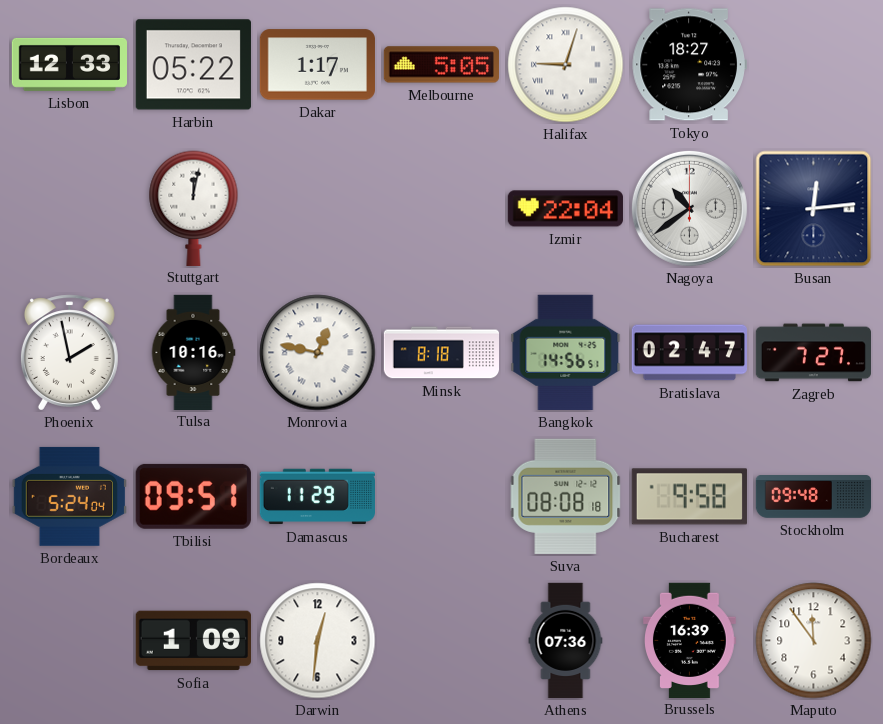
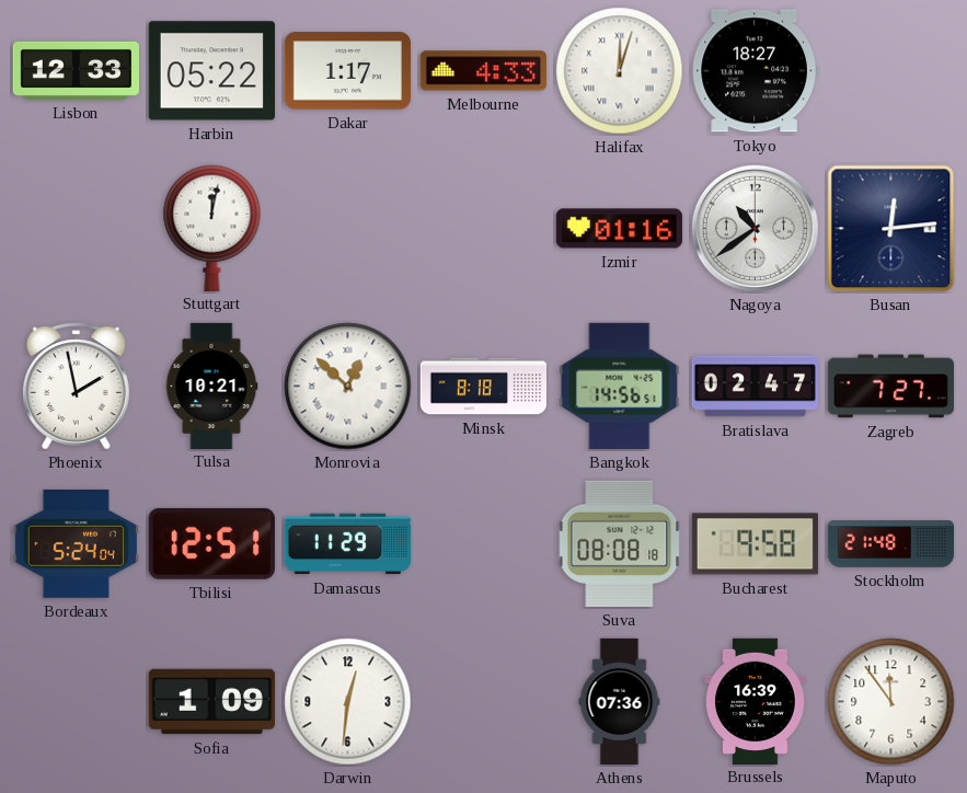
Melbourne: 5:05 -> 4:33 (483, 71)
Halifax: 9:03 -> 12:03 (620, 71)
Izmir: 22:04 -> 01:16 (619, 229)
Tulsa: 10:16 -> 10:21 (211, 386)
Monrovia: 12:47 -> 12:52 (348, 387)
Tbilisi: 09:51 -> 12:51 (211, 543)
Stockholm: 09:48 -> 21:48 (891, 544)
